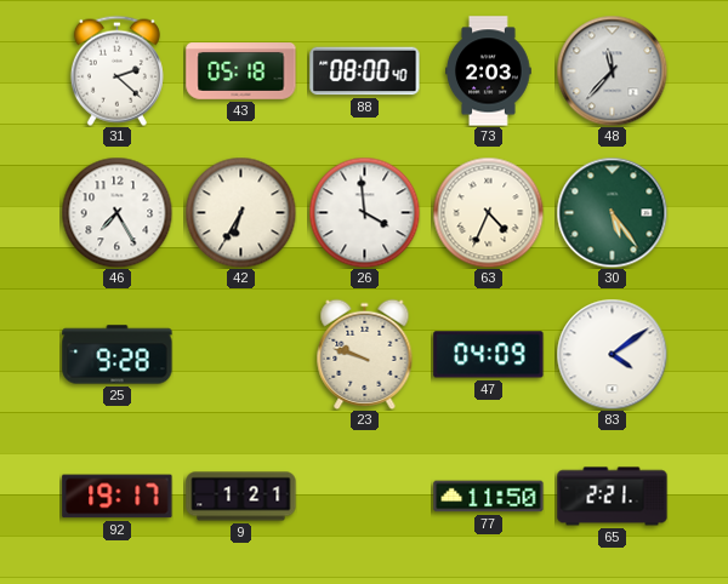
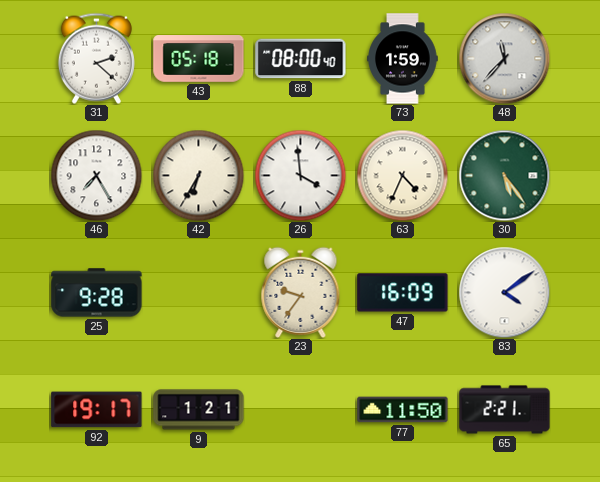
73: 2:03 -> 1:59 (403, 59)
23: 9:48 -> 9:36 (301, 292)
47: 04:09 -> 16:09 (403, 293)
